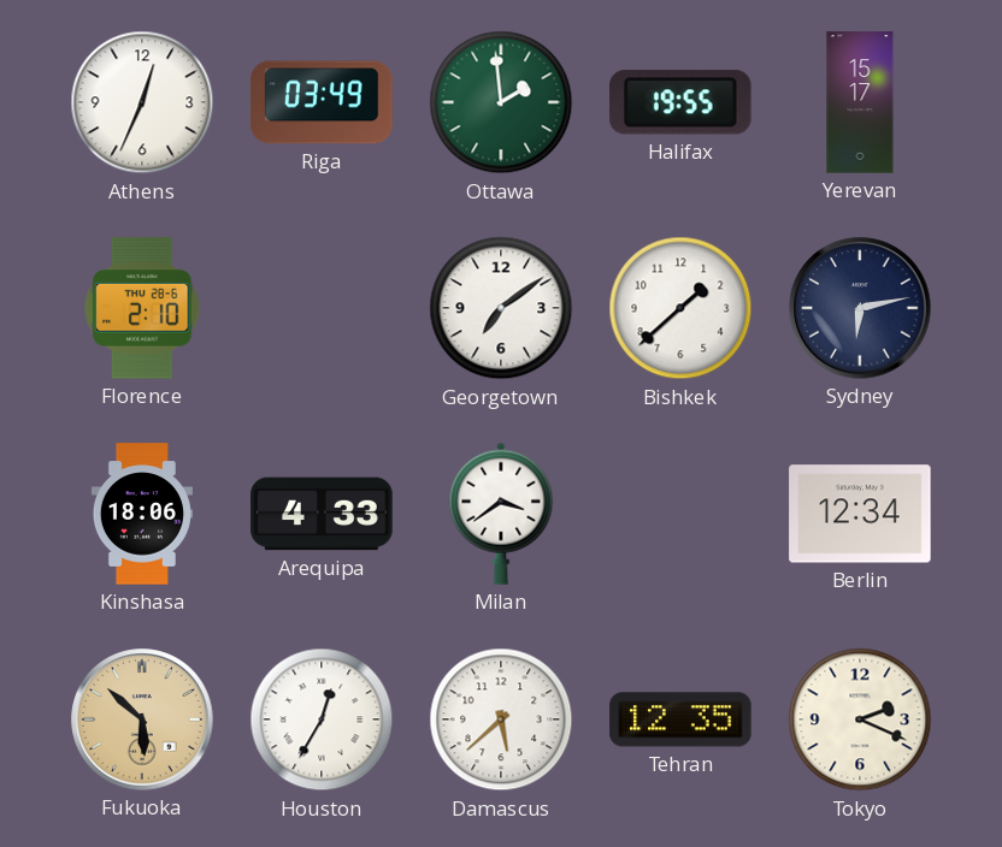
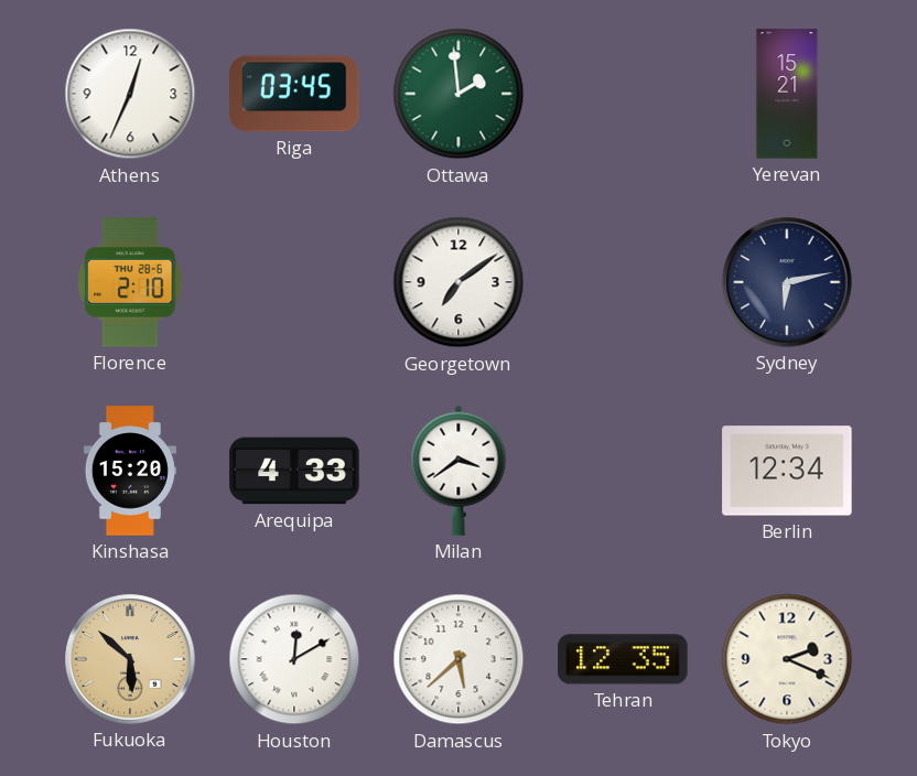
Riga: 03:49 -> 03:45 (294, 94)
Halifax: 19:55 -> none (682, 102)
Yerevan: 15:17 -> 15:21 (787, 94)
Bishkek: 1:38 -> none (680, 308)
Kinshasa: 18:06 -> 15:20 (130, 471)
Houston: 12:35 -> 12:10 (294, 659)
